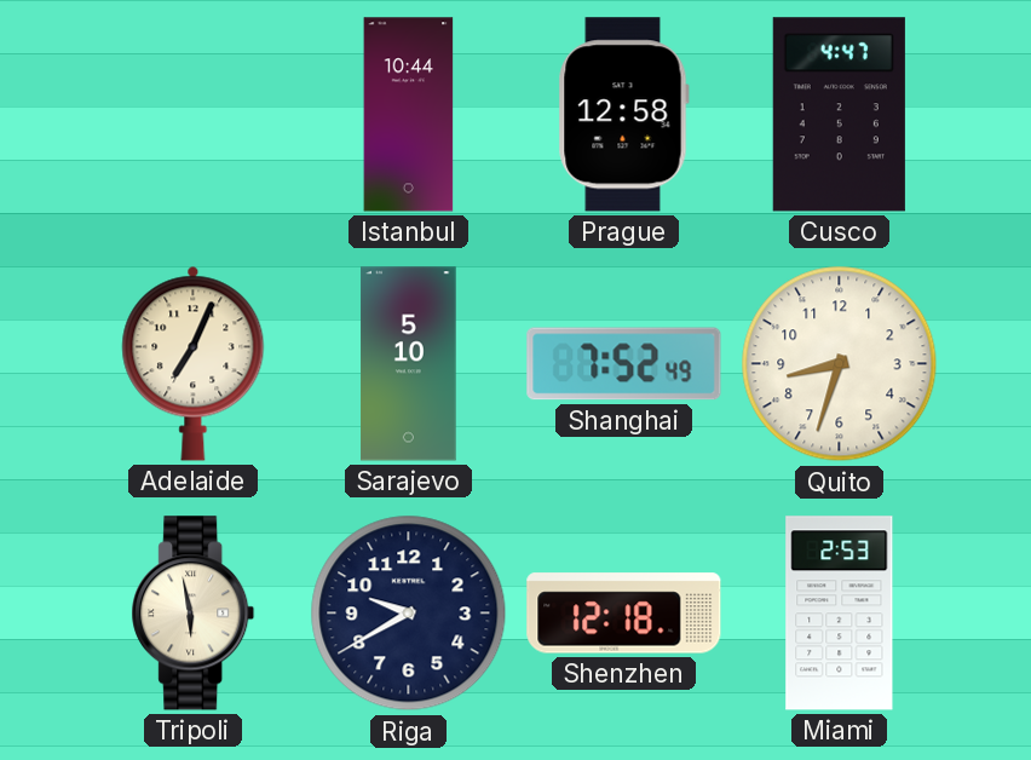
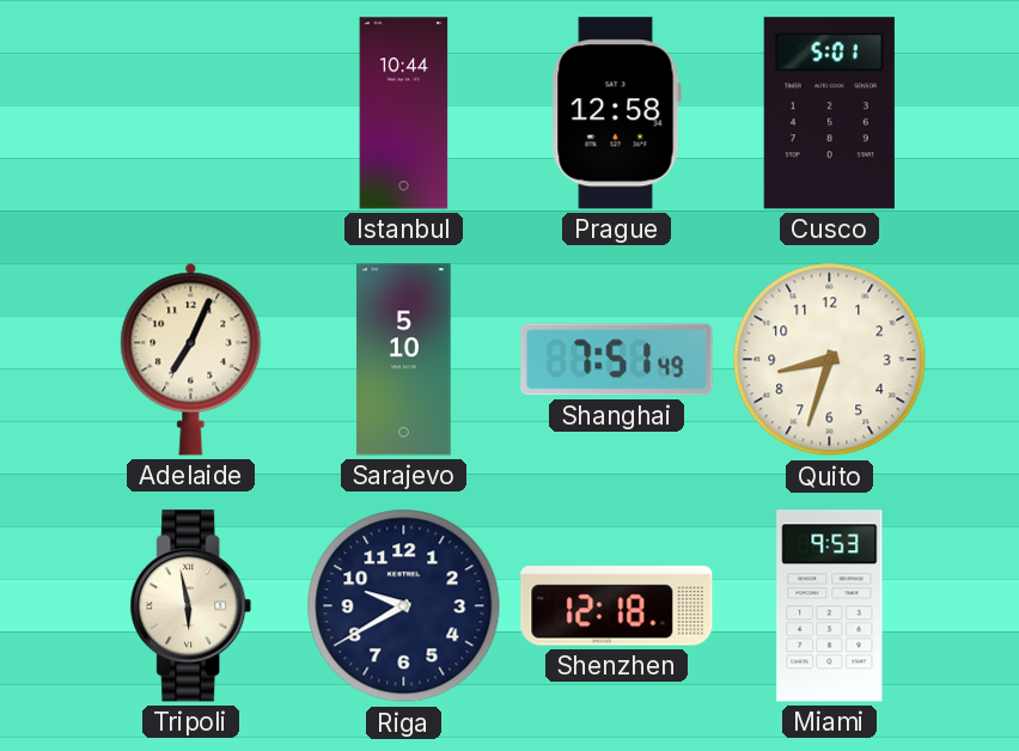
Cusco: 4:47 -> 5:01 (829, 114)
Shanghai: 7:52 -> 7:51 (617, 360)
Miami: 2:53 -> 9:53 (830, 606)
